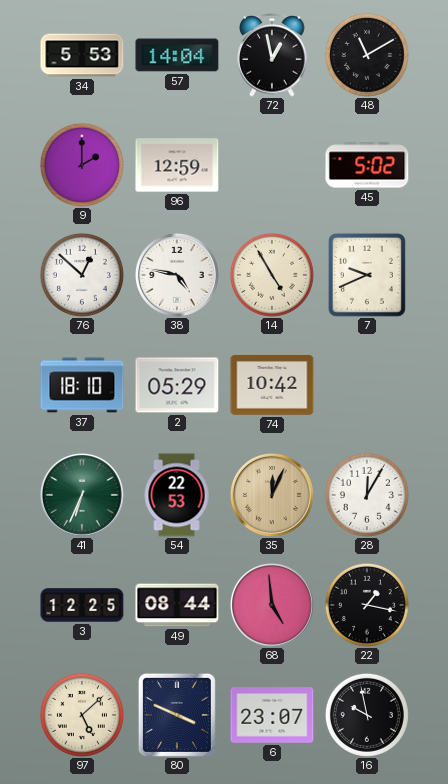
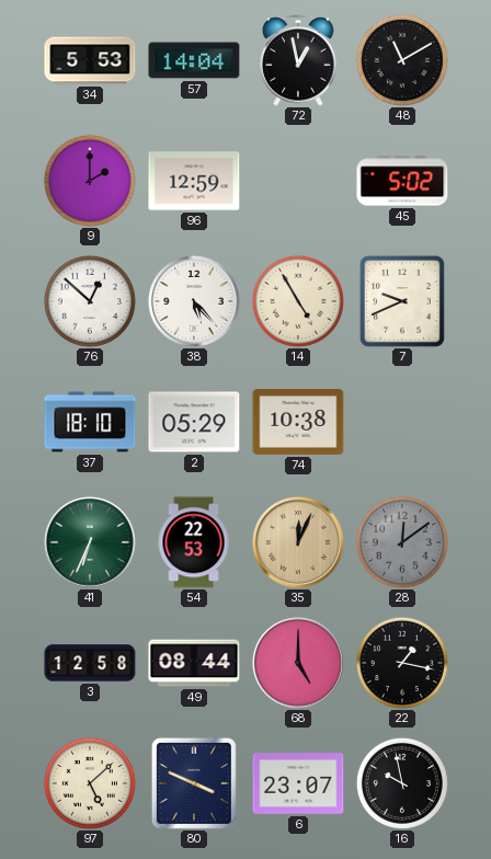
38: 4:47 -> 5:23 (194, 301)
74: 10:42 -> 10:38 (298, 422)
28: 12:05 -> 12:09 (402, 542)
28 dial: white -> grey (402, 542)
3: 12:25 -> 12:58 (90, 663)
68: 4:59 -> 5:00 (298, 663)
